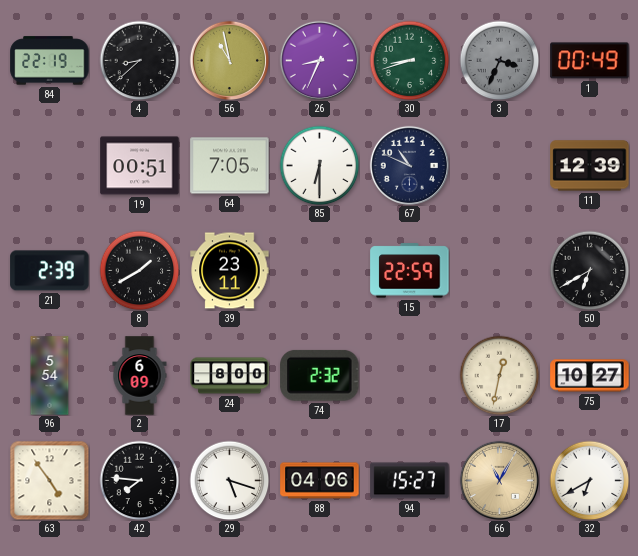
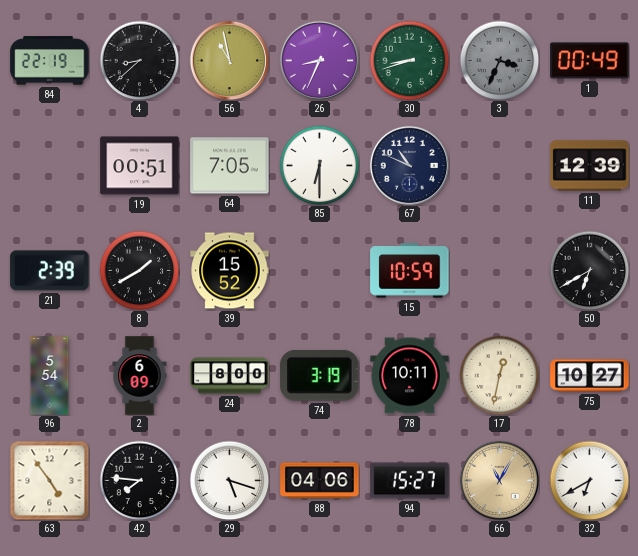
39: 23:11 -> 15:52 (230, 271)
15: 22:59 -> 10:59 (410, 271)
74: 2:32 -> 3:19 (320, 375)
78: none -> 10:11 (410, 376)
